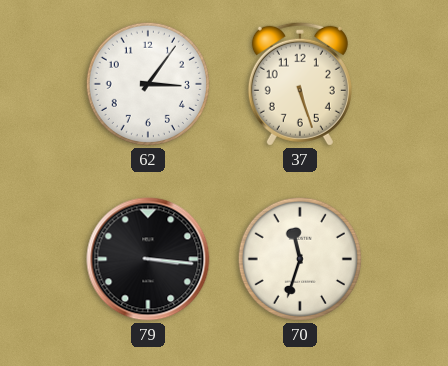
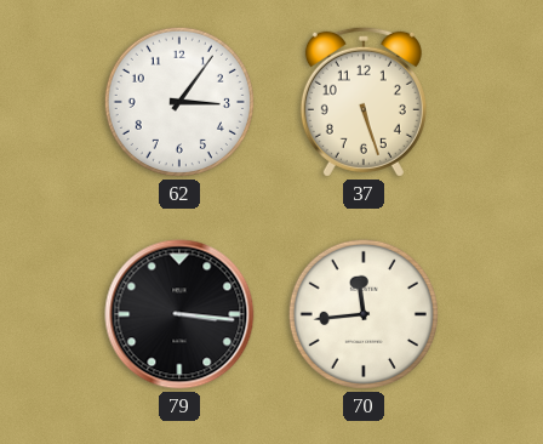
70: 11:33 -> 11:44 (364, 314)
